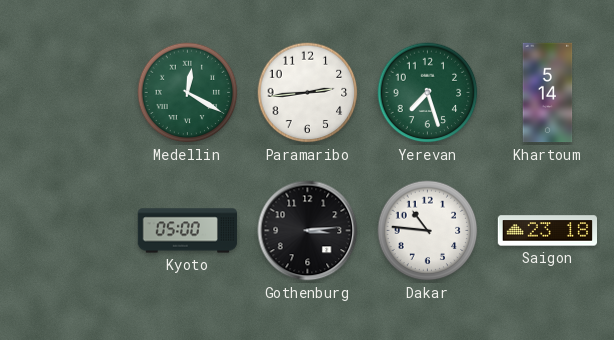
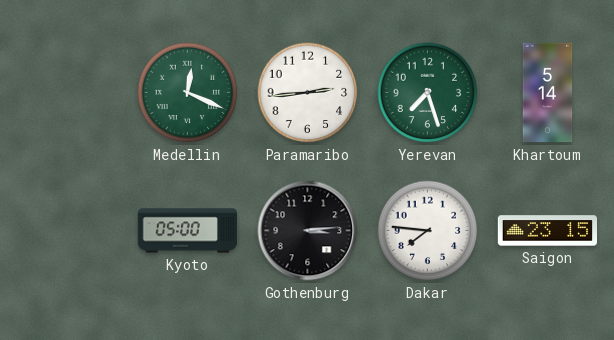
Medellin: 12:20 -> 12:19 (188, 93)
Dakar: 10:46 -> 7:46 (428, 231)
Saigon: 23:18 -> 23:15 (547, 231)
